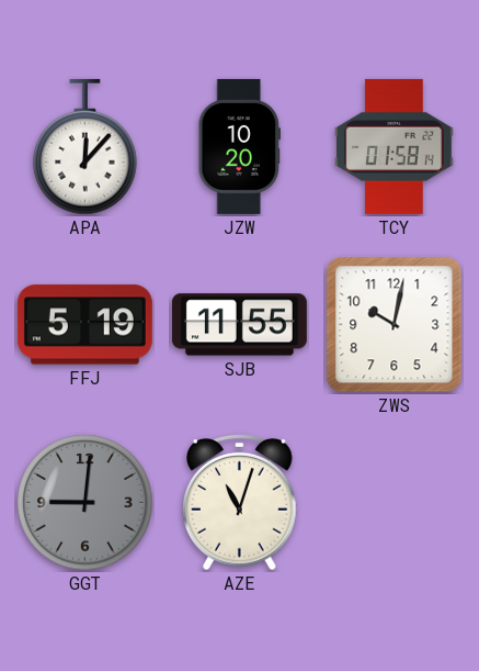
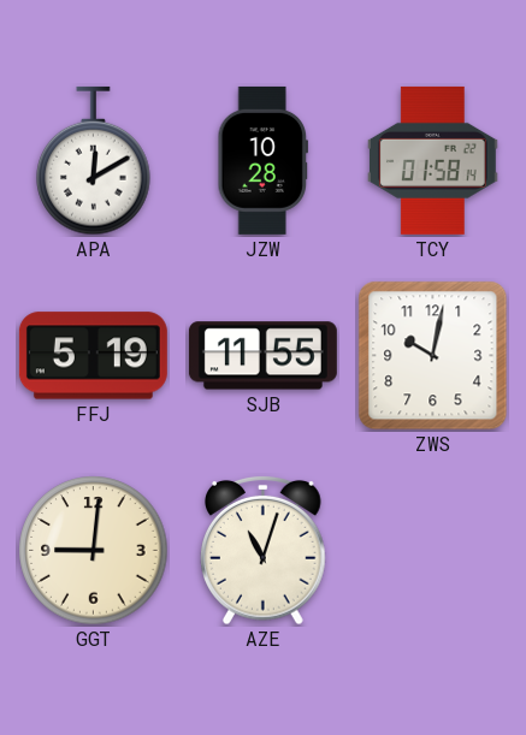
APA: 12:07 -> 12:10 (94, 161)
JZW: 10:20 -> 10:28 (264, 160)
GGT dial: grey -> cream (94, 551)
